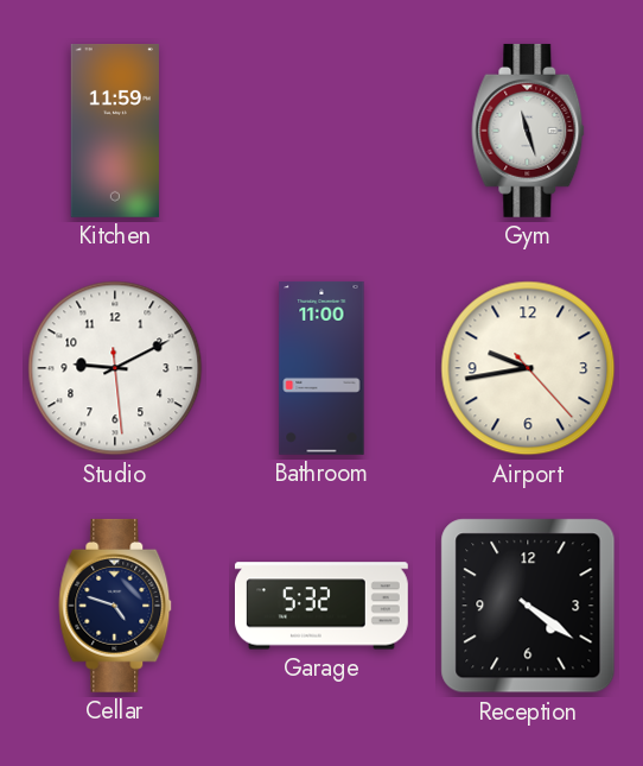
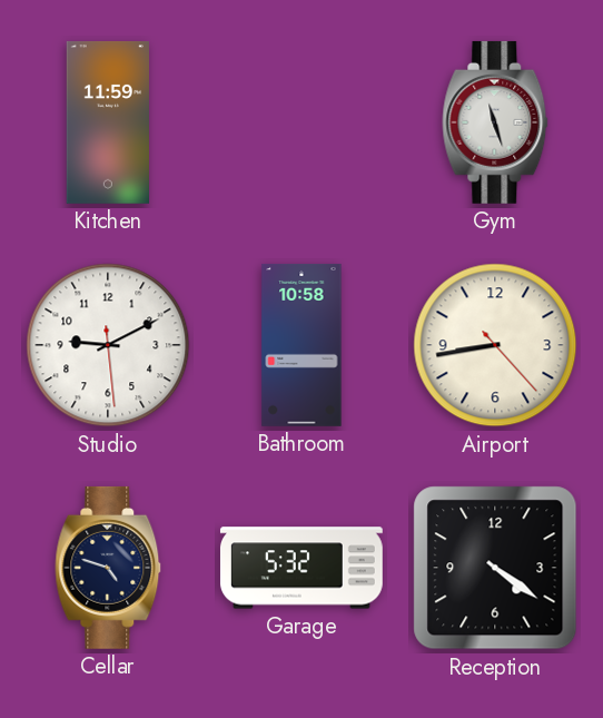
Bathroom: 11:00 -> 10:58 (301, 345)
Airport: 9:43 -> 8:43 (495, 345)
